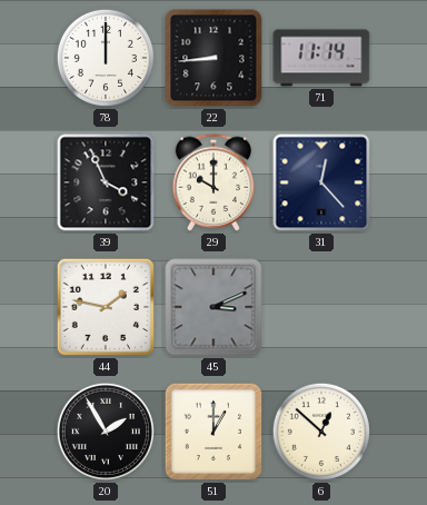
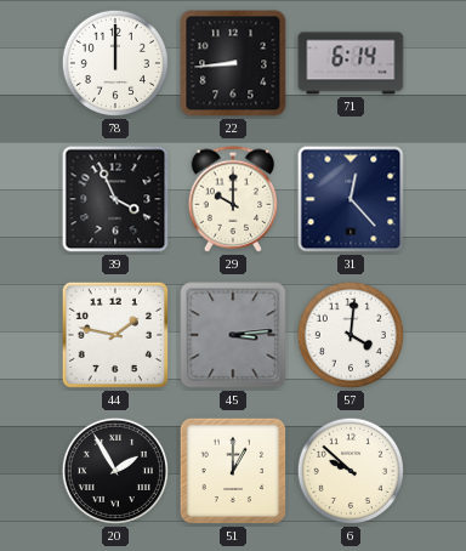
71: 11:14 -> 6:14 (351, 63)
45: 3:11 -> 3:14 (233, 335)
57: none -> 4:01 (351, 335)
6: 12:52 -> 9:52 (351, 471)
